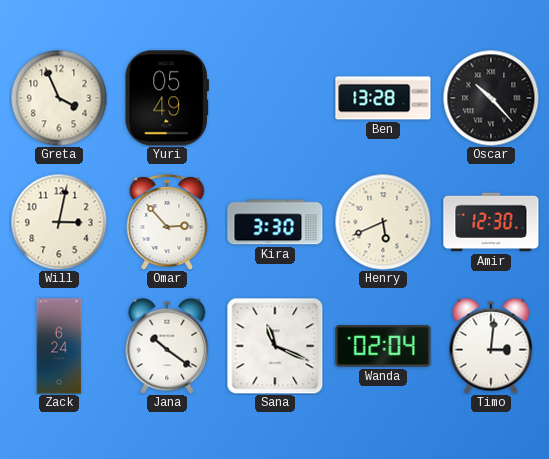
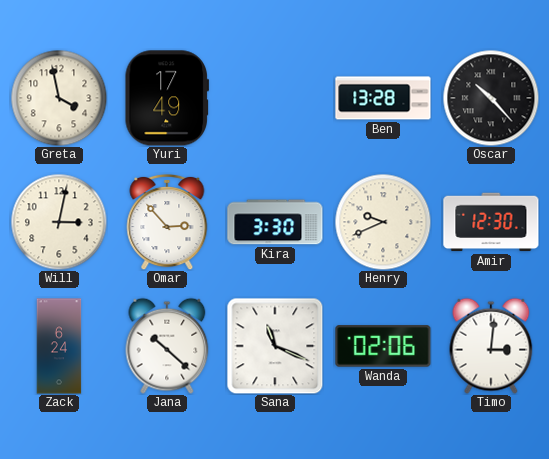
Greta: 3:56 -> 3:58 (59, 98)
Yuri: 05:49 -> 17:49 (167, 98)
Henry: 5:41 -> 9:41 (383, 222)
Jana: 10:21 -> 10:22 (167, 346)
Wanda: 02:04 -> 02:06 (383, 346)
